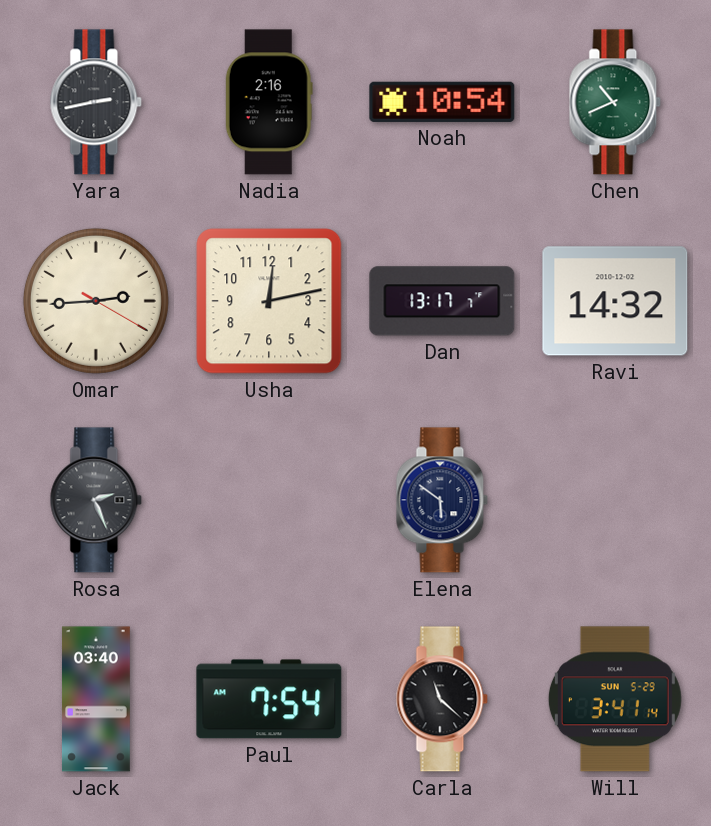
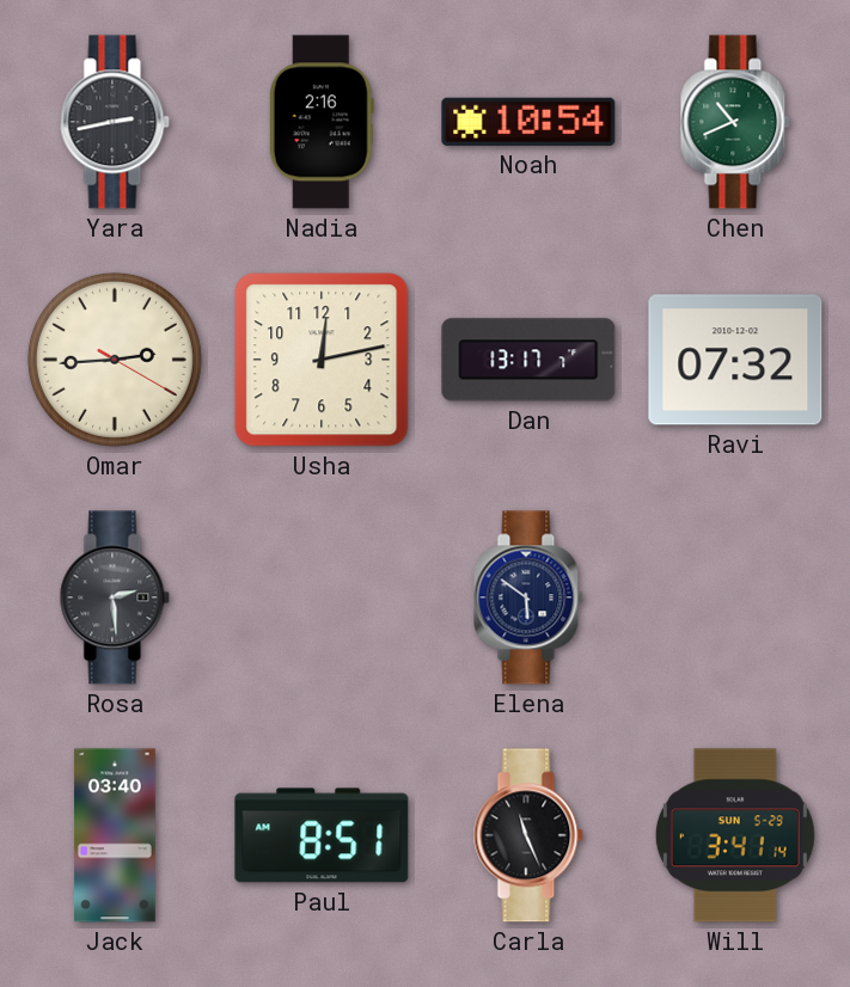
Ravi: 14:32 -> 07:32 (735, 360)
Rosa: 2:26 -> 2:29 (115, 597)
Paul: 7:54 -> 8:51 (322, 835)
Carla: 11:22 -> 11:26 (528, 835)
